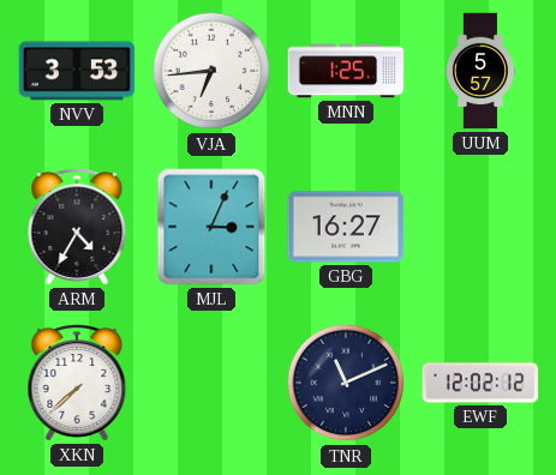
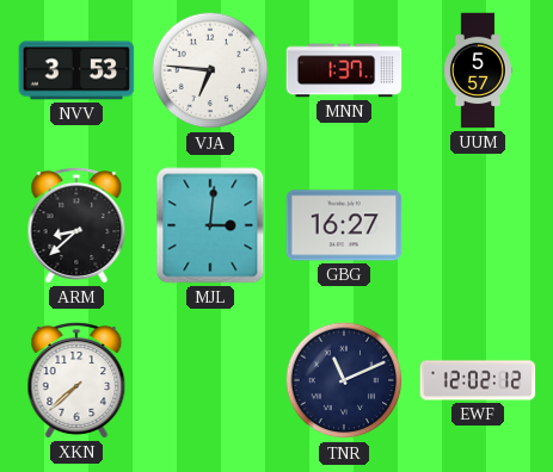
VJA: 6:44 -> 6:46 (210, 70)
MNN: 1:25 -> 1:37 (344, 70)
ARM: 4:35 -> 8:38 (76, 225)
MJL: 3:04 -> 3:01 (210, 225)
